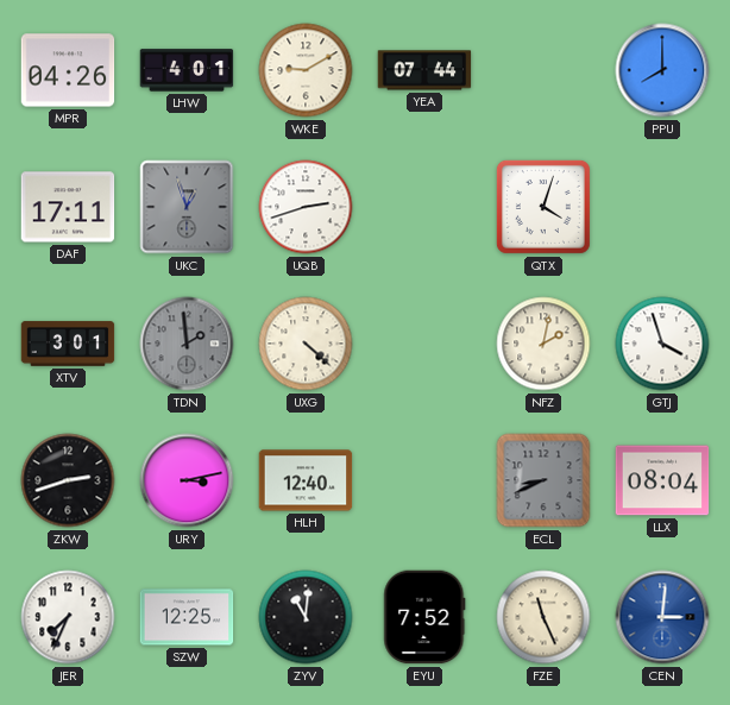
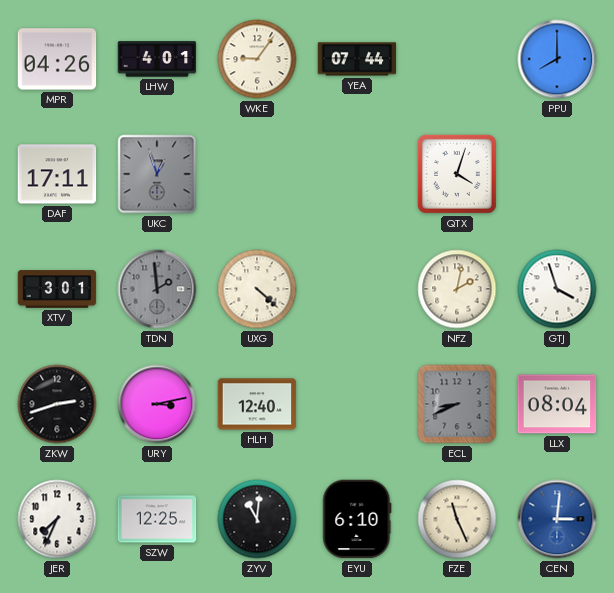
WKE: 9:10 -> 9:06 (257, 59)
UQB: 2:42 -> none (306, 207)
EYU: 7:52 -> 6:10 (357, 519)
